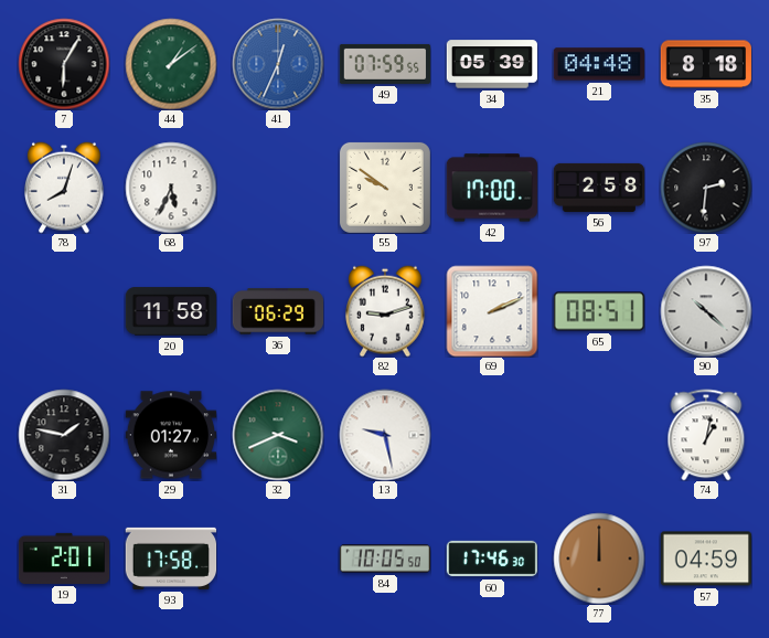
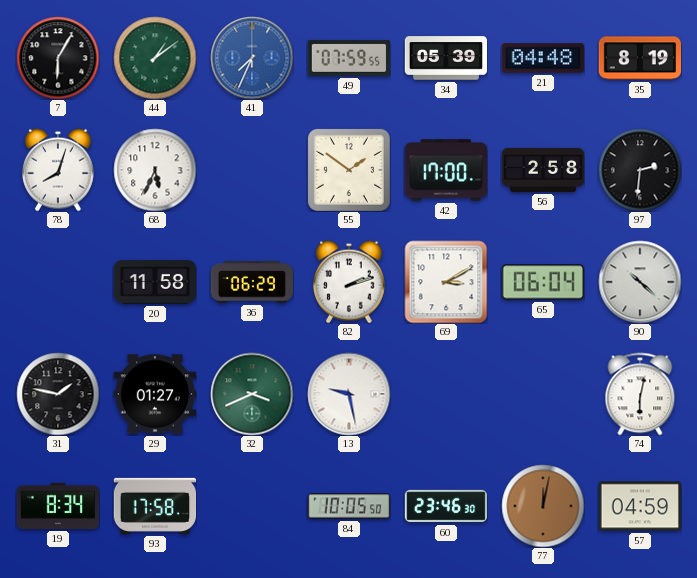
41: 12:34 -> 7:34 (252, 58)
35: 8:18 -> 8:19 (639, 58)
55: 9:51 -> 1:51 (349, 170)
82: 9:12 -> 2:12 (350, 282)
69: 2:11 -> 3:10 (446, 282)
65: 08:51 -> 06:04 (542, 282)
74: 1:02 -> 6:02 (640, 394)
19: 2:01 -> 8:34 (58, 506)
60: 17:46 -> 23:46 (446, 506)
77: 12:00 -> 12:02 (543, 506)
